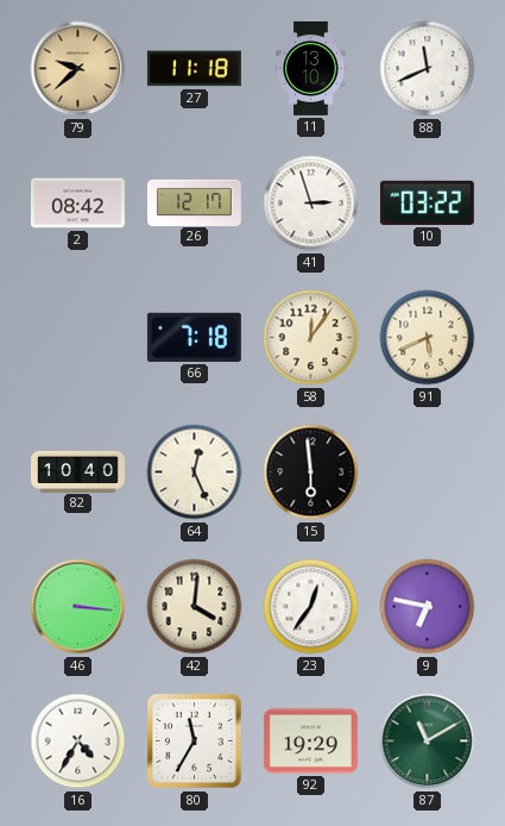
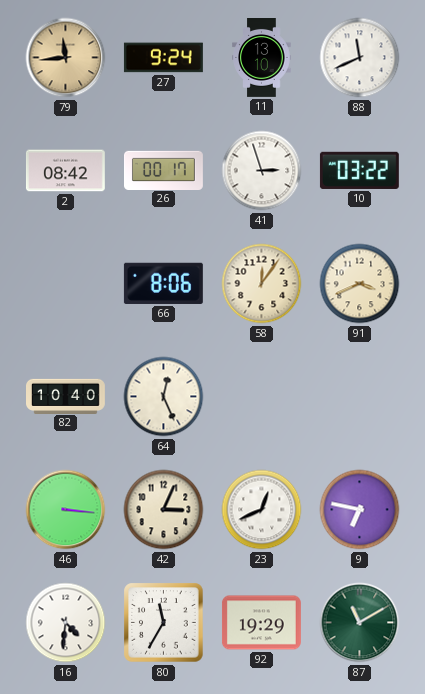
79: 9:38 -> 11:44 (66, 58)
27: 11:18 -> 9:24 (163, 58)
26: 12:17 -> 00:17 (164, 170)
66: 7:18 -> 8:06 (163, 283)
91: 5:41 -> 3:41 (360, 284)
15: 5:59 -> none (311, 473)
42: 4:01 -> 3:04 (164, 510)
23: 12:36 -> 12:41 (262, 510)
16: 4:35 -> 4:31 (66, 623)
